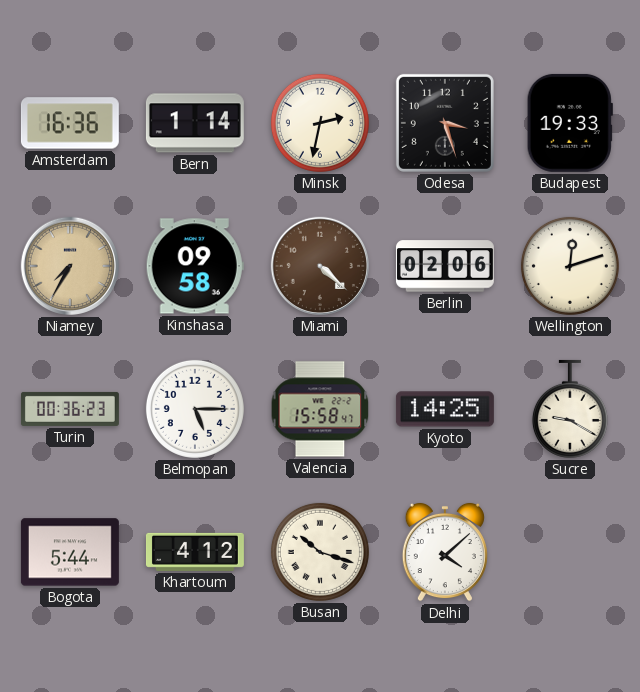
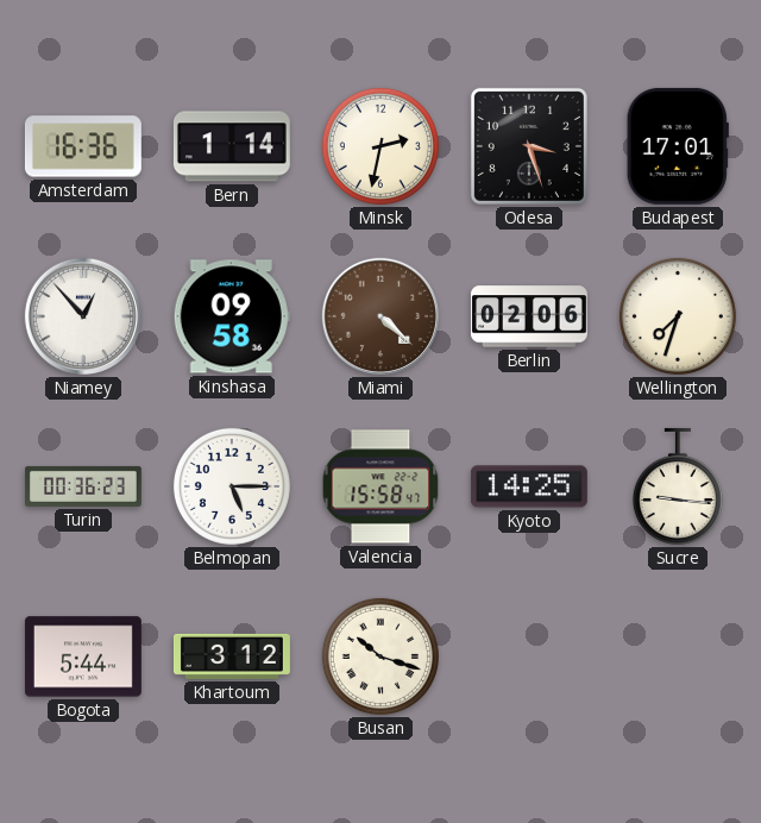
Budapest: 19:33 -> 17:01 (678, 146)
Niamey: 7:35 -> 12:53 (83, 316)
Niamey dial: champagne -> white (83, 316)
Wellington: 12:12 -> 7:33 (678, 316)
Sucre: 9:20 -> 9:16 (678, 486)
Khartoum: 4:12 -> 3:12 (232, 656)
Delhi: 4:08 -> none (445, 552)
